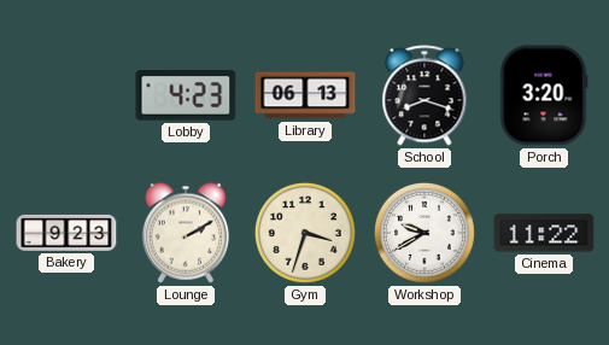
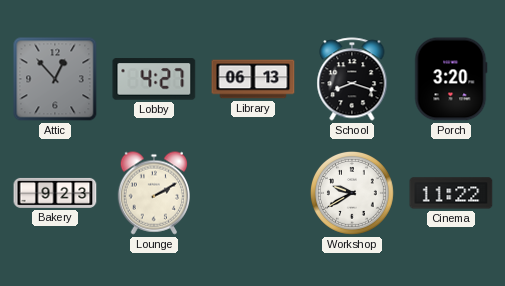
Attic: none -> 12:53 (55, 79)
Lobby: 4:23 -> 4:27 (154, 79)
Gym: 3:33 -> none (305, 233)
